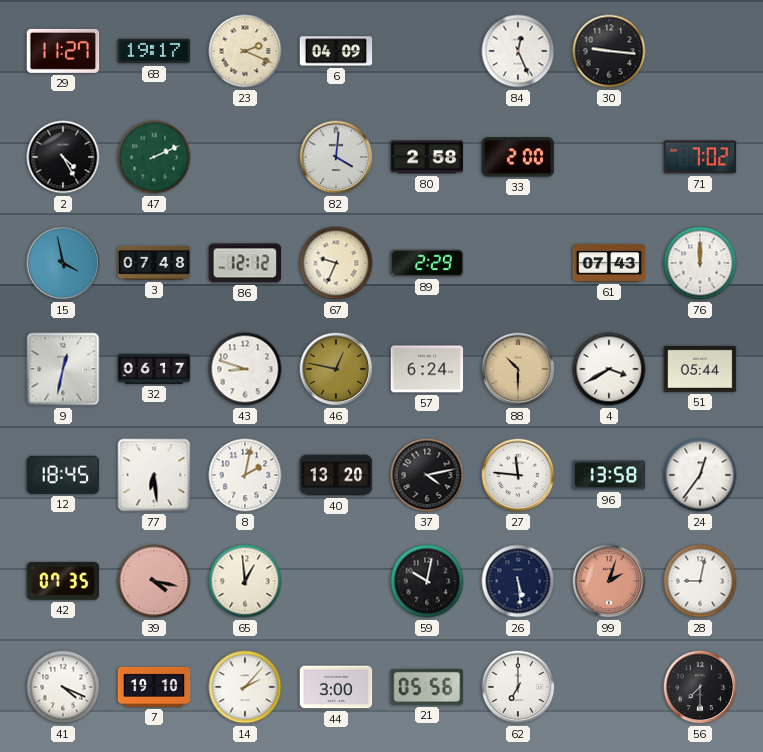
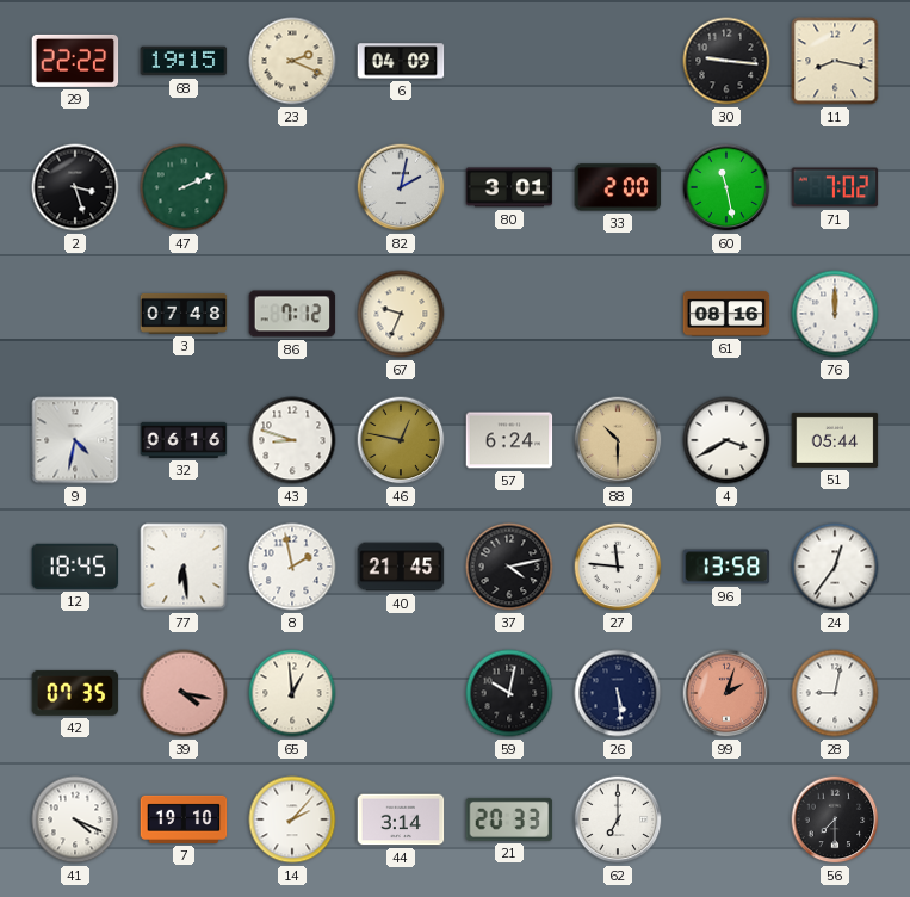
29: 11:27 -> 22:22 (75, 61)
68: 19:17 -> 19:15 (184, 61)
84: 12:26 -> none (518, 51)
11: none -> 8:17 (835, 61)
2: 4:25 -> 3:27 (75, 187)
82: 4:01 -> 2:02 (401, 187)
80: 2:58 -> 3:01 (509, 187)
60: none -> 11:28 (726, 187)
15: 3:58 -> none (63, 263)
86: 12:12 -> 7:12 (292, 314)
89: 2:29 -> none (427, 263)
61: 07:43 -> 08:16 (726, 314)
9: 12:32 -> 4:32 (75, 440)
32: 06:17 -> 06:16 (184, 440)
8: 2:02 -> 1:58 (292, 567)
40: 13:20 -> 21:45 (401, 567)
44: 3:00 -> 3:14 (401, 819)
21: 05:56 -> 20:33 (509, 819)
